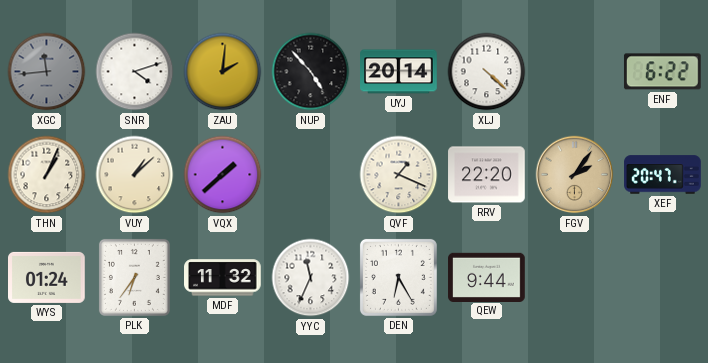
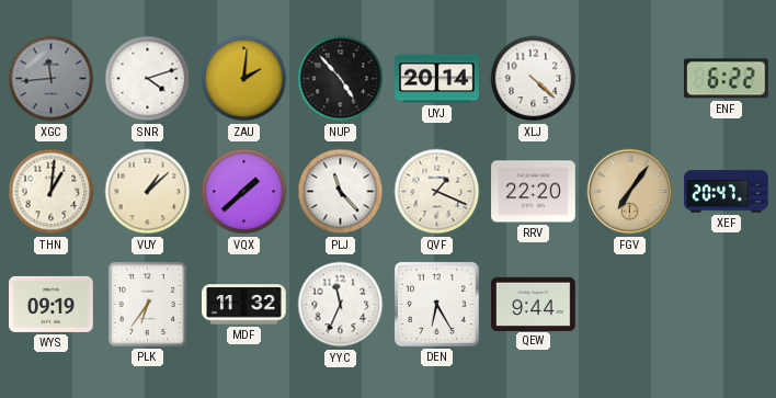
THN: 1:04 -> 1:01 (52, 192)
PLJ: none -> 11:23 (341, 192)
FGV: 2:06 -> 7:06 (630, 192)
WYS: 01:24 -> 09:19 (52, 304)
